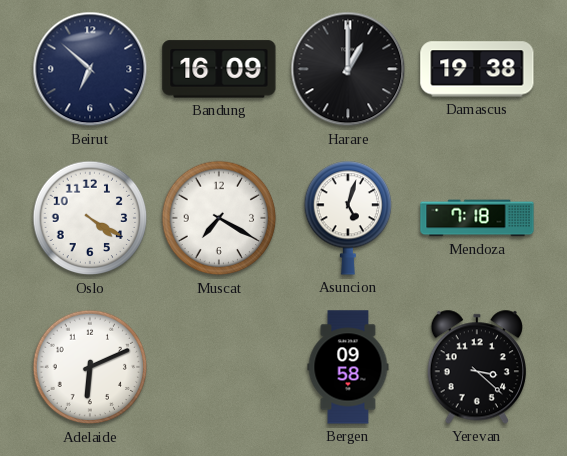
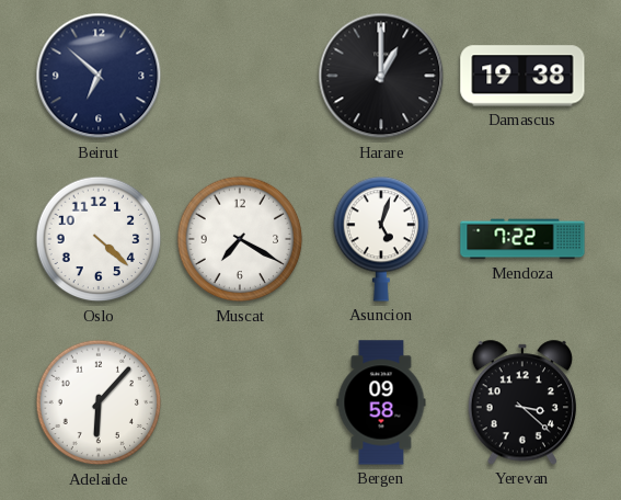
Bandung: 16:09 -> none (219, 69)
Oslo: 4:20 -> 4:22 (99, 239)
Mendoza: 7:18 -> 7:22 (522, 239)
Adelaide: 6:11 -> 6:07 (99, 402)
